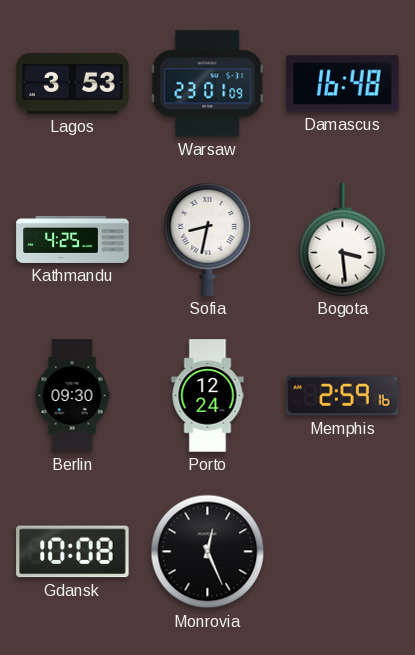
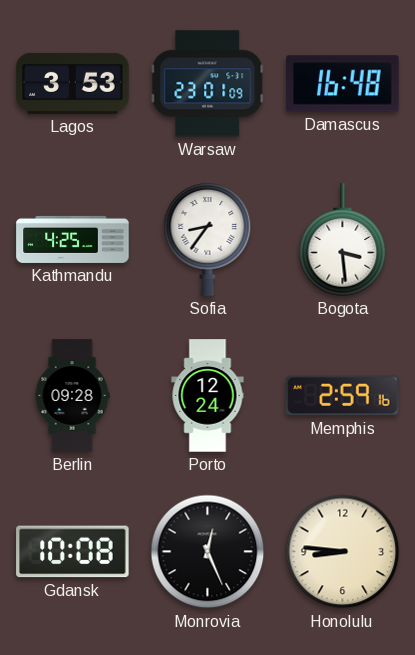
Sofia: 8:32 -> 8:36 (208, 240)
Berlin: 09:30 -> 09:28 (72, 396)
Honolulu: none -> 8:46 (343, 552)
